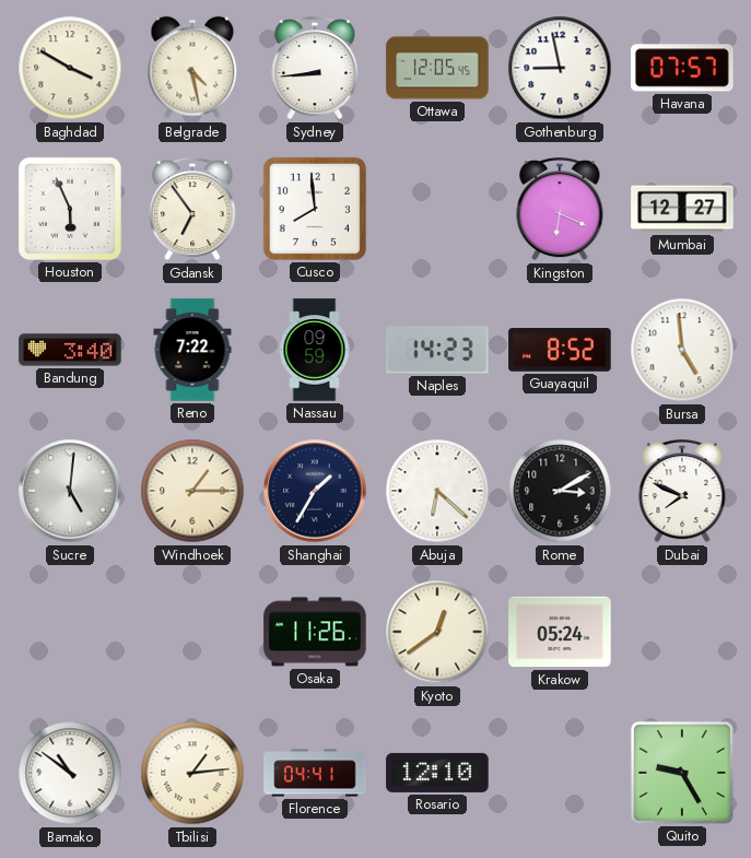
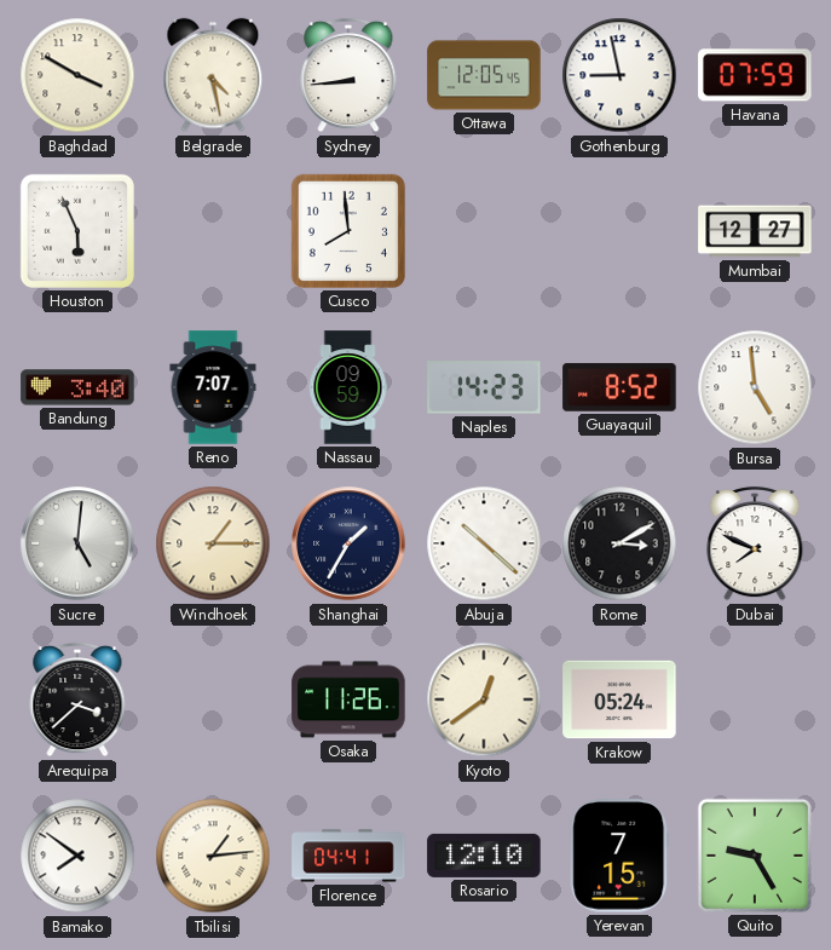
Havana: 07:57 -> 07:59 (755, 75)
Gdansk: 6:54 -> none (192, 209)
Kingston: 6:19 -> none (560, 209)
Reno: 7:22 -> 7:07 (213, 387)
Abuja: 6:22 -> 10:22 (484, 543)
Arequipa: none -> 3:38 (77, 699)
Bamako: 10:51 -> 7:51 (77, 856)
Yerevan: none -> 7:15 (619, 856)
